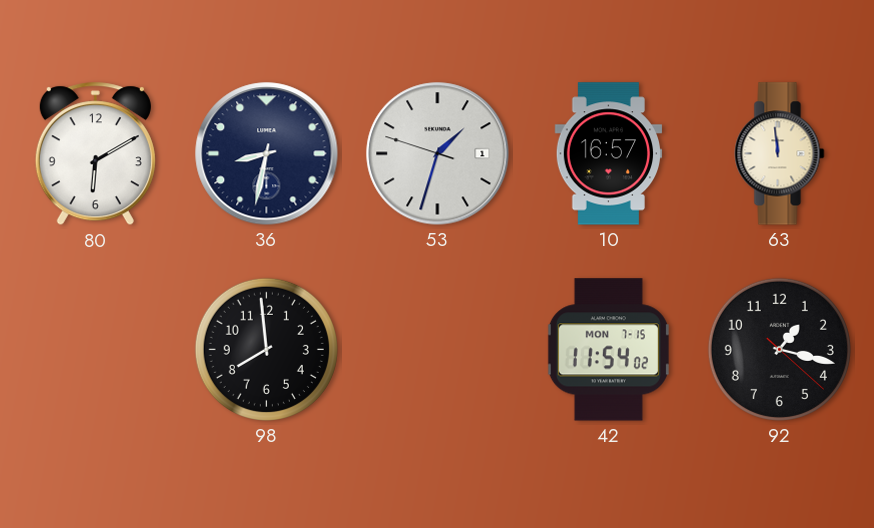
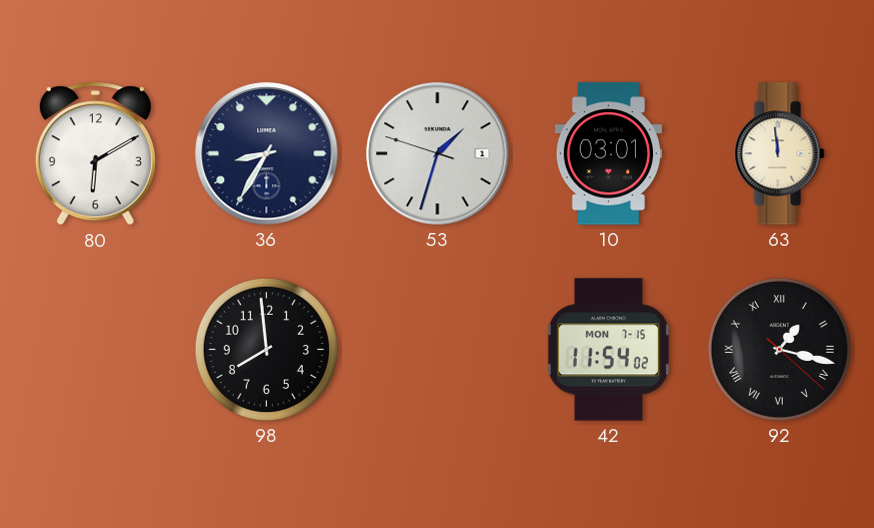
36: 8:32 -> 8:35 (267, 154)
10: 16:57 -> 03:01 (609, 154)
92 numerals: Arabic -> Roman (779, 349)
